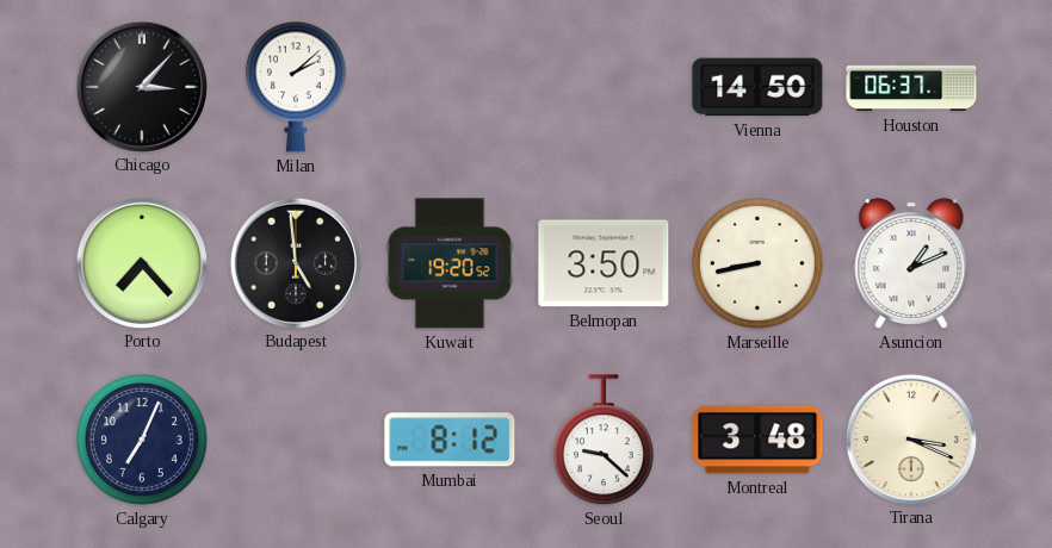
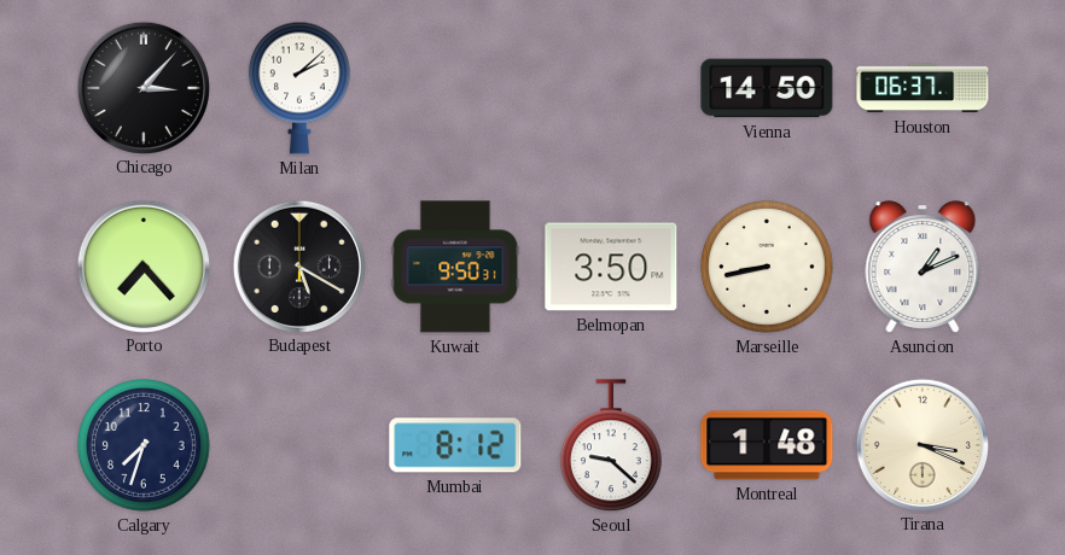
Budapest: 4:59 -> 5:20 (298, 265)
Kuwait: 19:20 -> 9:50 (455, 267)
Calgary: 7:04 -> 7:33 (145, 446)
Montreal: 3:48 -> 1:48 (767, 445)
